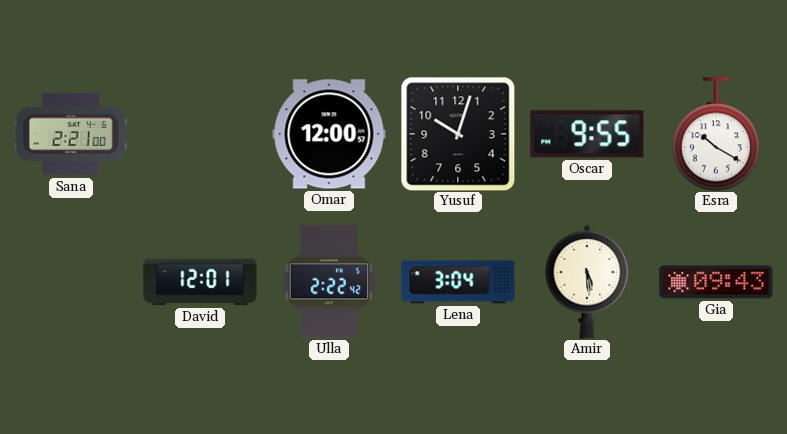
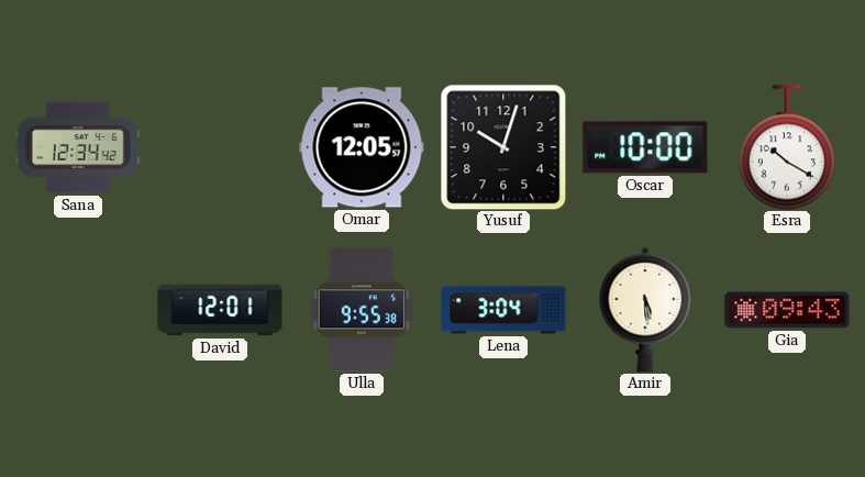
Sana: 2:21 -> 12:34 (78, 147)
Omar: 12:00 -> 12:05 (362, 147)
Oscar: 9:55 -> 10:00 (645, 147)
Ulla: 2:22 -> 9:55 (361, 310)
